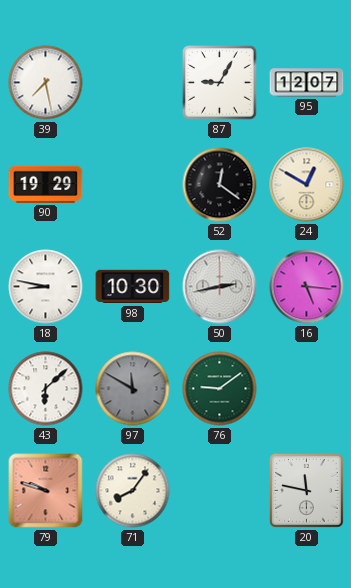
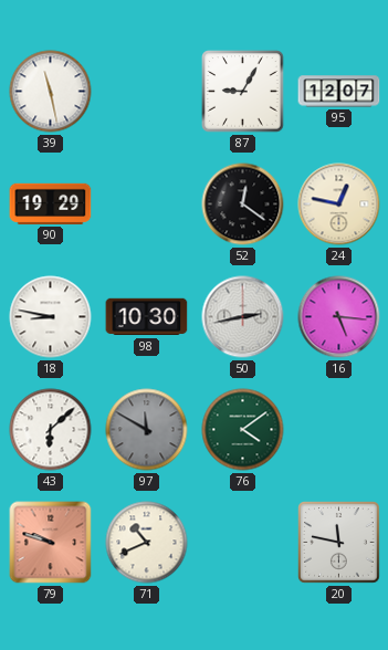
39: 7:28 -> 11:28 (51, 92)
24: 12:50 -> 12:47 (339, 205)
76: 9:09 -> 4:09 (243, 430)
71: 8:06 -> 10:41 (147, 543)
